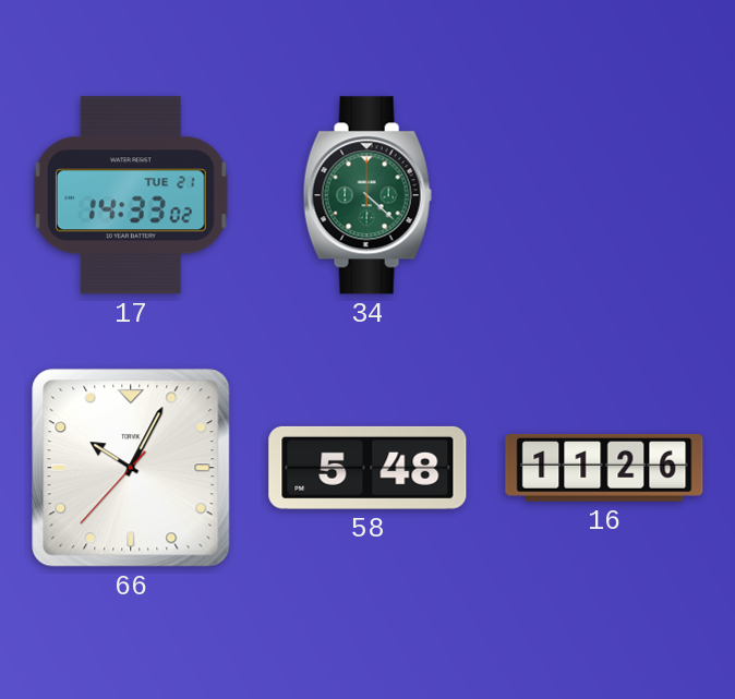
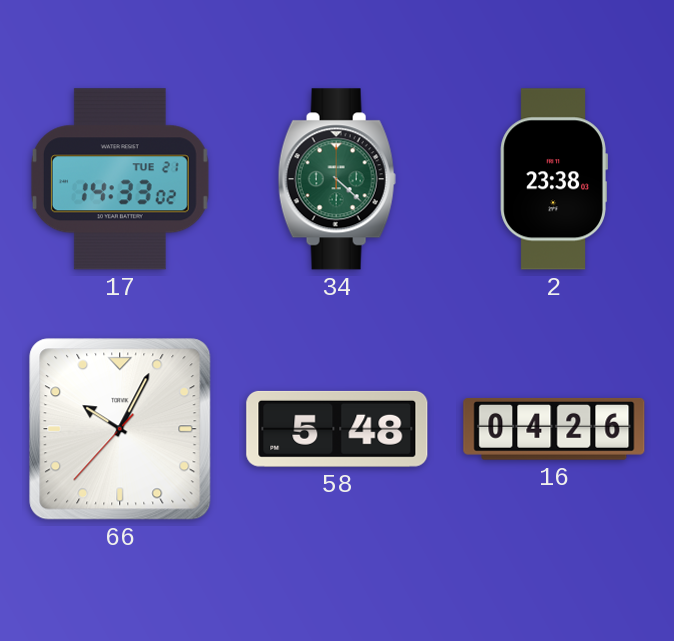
2: none -> 23:38 (554, 179)
16: 11:26 -> 04:26 (554, 429)
